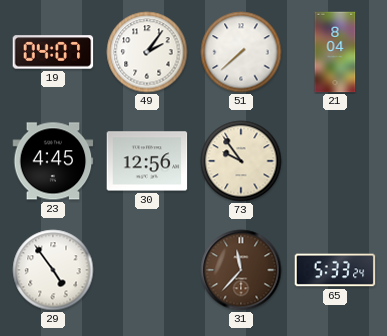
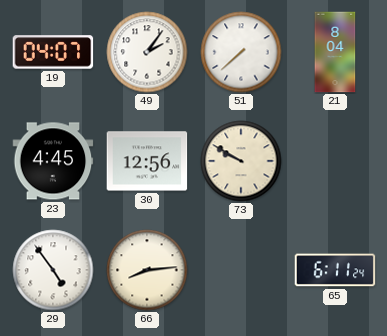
73: 9:54 -> 9:50 (241, 161)
66: none -> 8:14 (147, 270)
31: 11:37 -> none (241, 270)
65: 5:33 -> 6:11 (335, 270)
